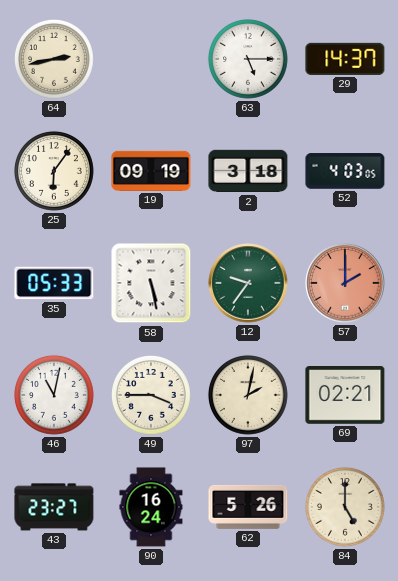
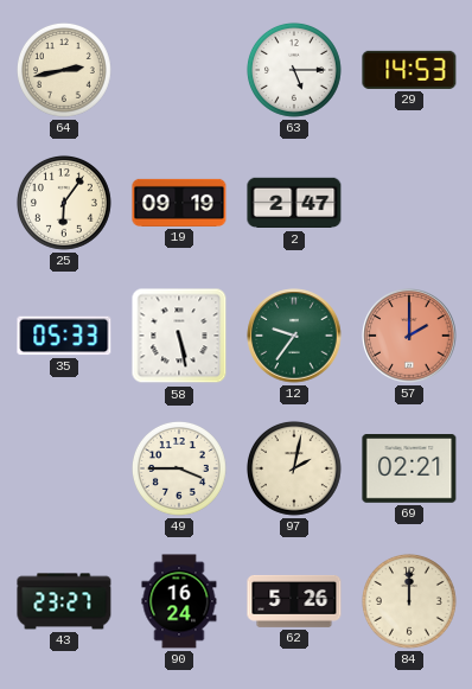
29: 14:37 -> 14:53 (409, 70)
2: 3:18 -> 2:47 (294, 203)
52: 4:03 -> none (345, 171)
46: 11:02 -> none (54, 395)
84: 5:00 -> 12:00 (409, 601)
